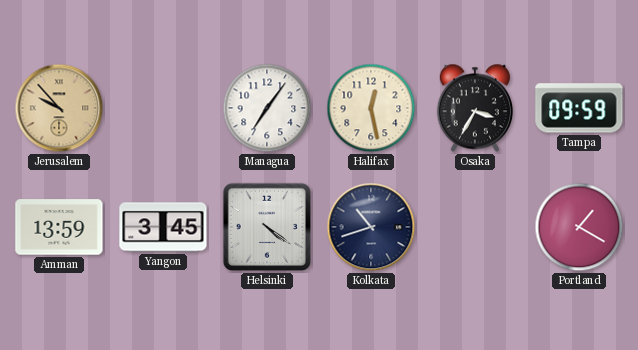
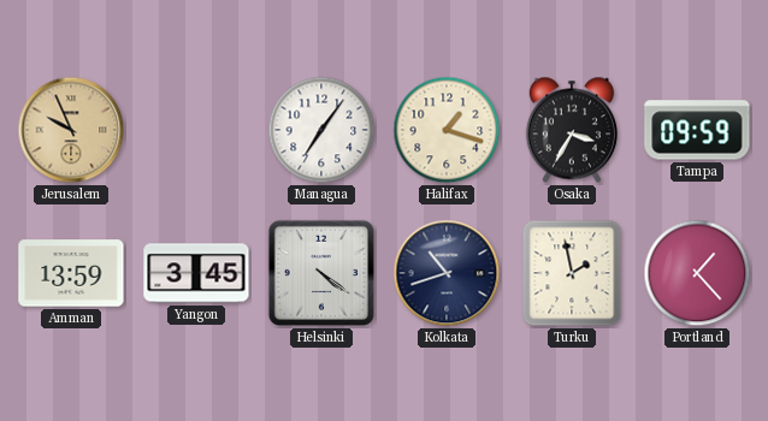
Jerusalem: 9:53 -> 9:56 (71, 130)
Halifax: 12:28 -> 1:18 (447, 130)
Turku: none -> 1:58 (572, 273)
Portland: 1:20 -> 1:23 (697, 273)
